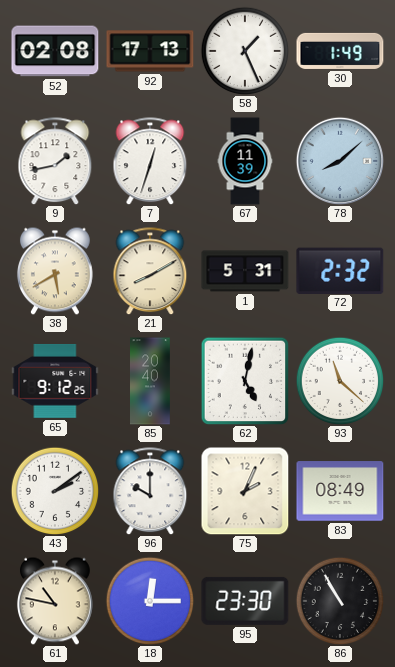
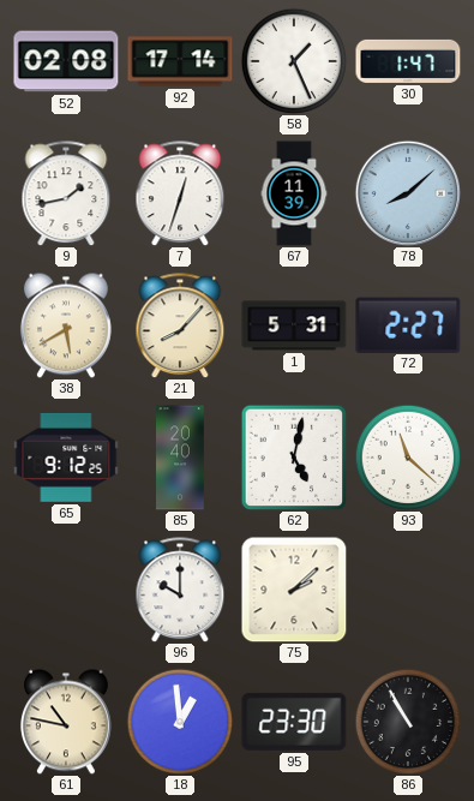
92: 17:13 -> 17:14 (180, 61)
30: 1:49 -> 1:47 (408, 61)
21: 8:10 -> 8:07 (180, 325)
72: 2:32 -> 2:27 (408, 324)
43: 2:09 -> none (55, 491)
75: 2:04 -> 2:08 (294, 590)
83: 08:49 -> none (340, 491)
18: 12:15 -> 12:59 (180, 722)
